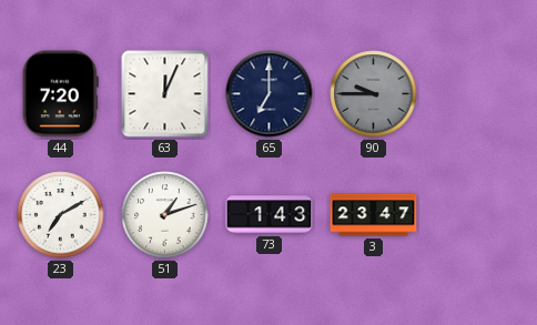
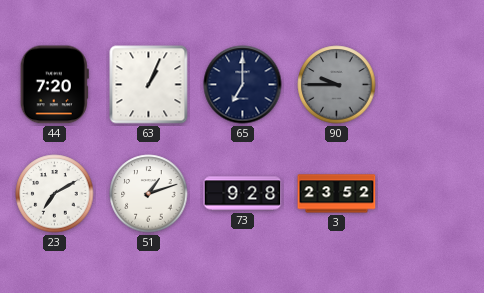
63: 12:04 -> 1:04 (149, 85)
73: 1:43 -> 9:28 (243, 194)
3: 23:47 -> 23:52 (337, 194)
